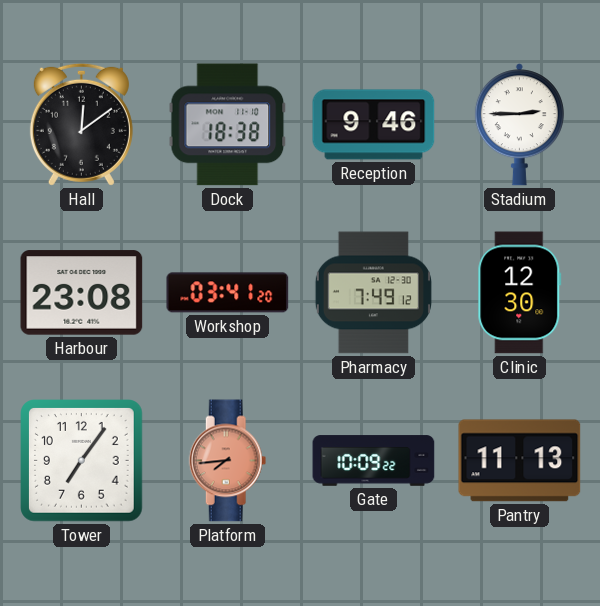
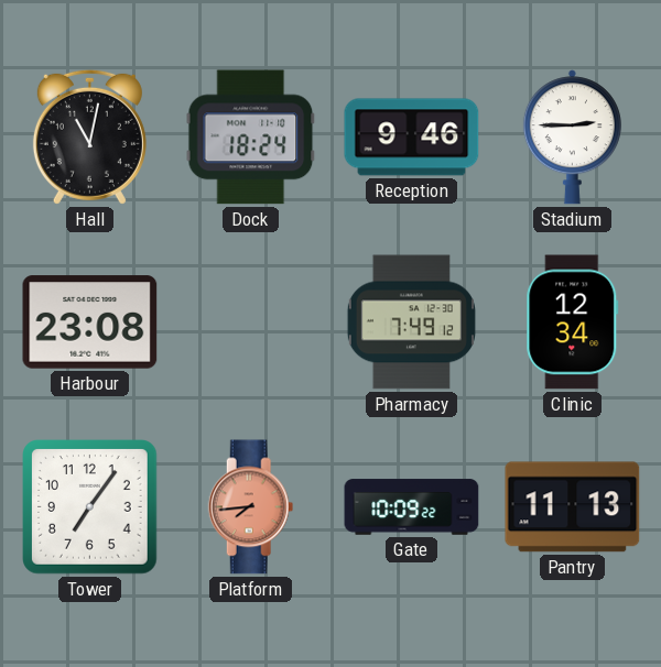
Hall: 12:09 -> 11:02 (89, 136)
Dock: 18:38 -> 18:24 (251, 138)
Workshop: 03:41 -> none (228, 293)
Clinic: 12:30 -> 12:34 (573, 322)
